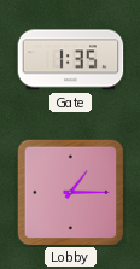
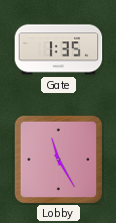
Lobby: 1:15 -> 11:25 (58, 159)
